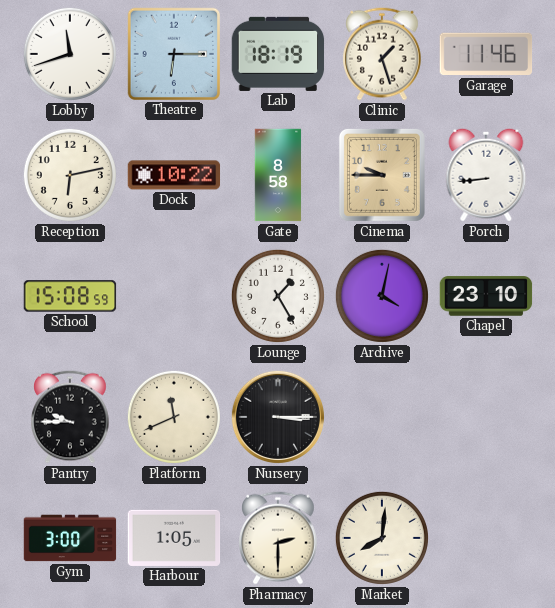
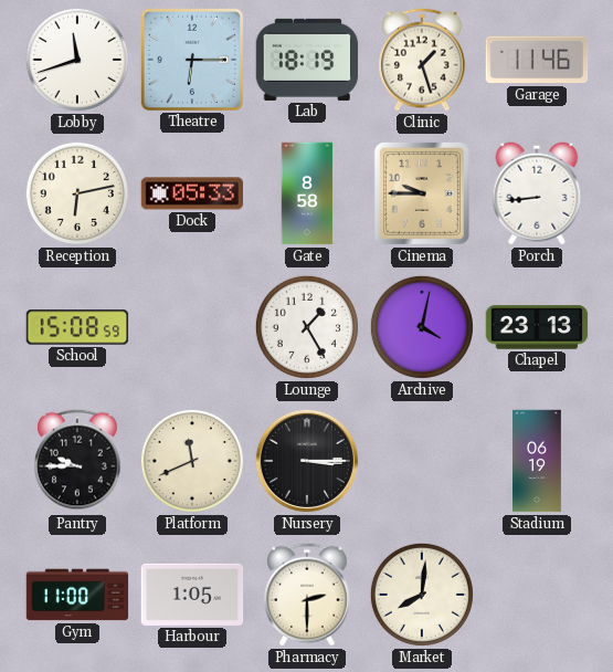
Dock: 10:22 -> 05:33 (192, 193)
Chapel: 23:10 -> 23:13 (537, 327)
Stadium: none -> 06:19 (537, 461)
Gym: 3:00 -> 11:00 (77, 595)
